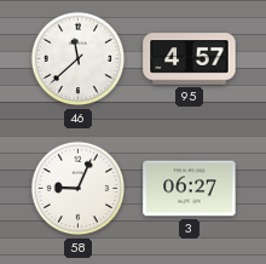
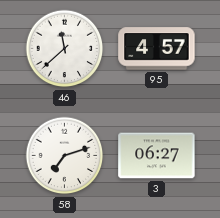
58: 9:04 -> 7:12 (65, 156)
